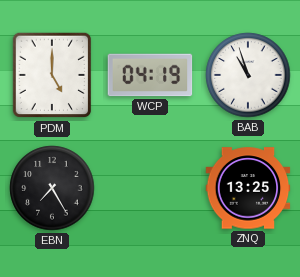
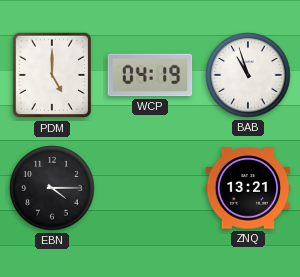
EBN: 7:25 -> 4:15 (52, 188)
ZNQ: 13:25 -> 13:21 (248, 188)
